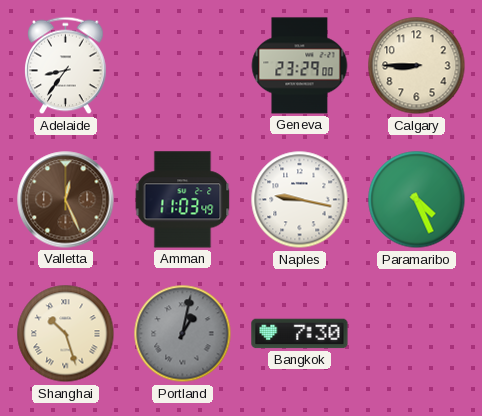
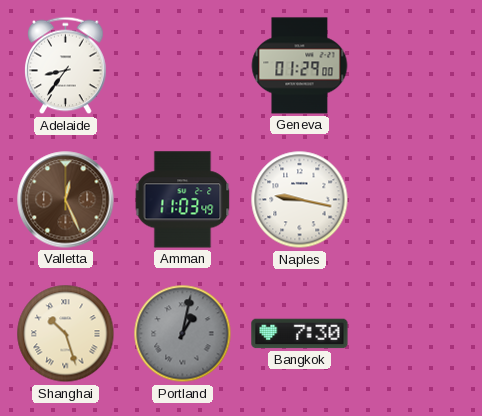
Geneva: 23:29 -> 01:29 (300, 66)
Calgary: 8:45 -> none (417, 66)
Paramaribo: 4:26 -> none (417, 200)
